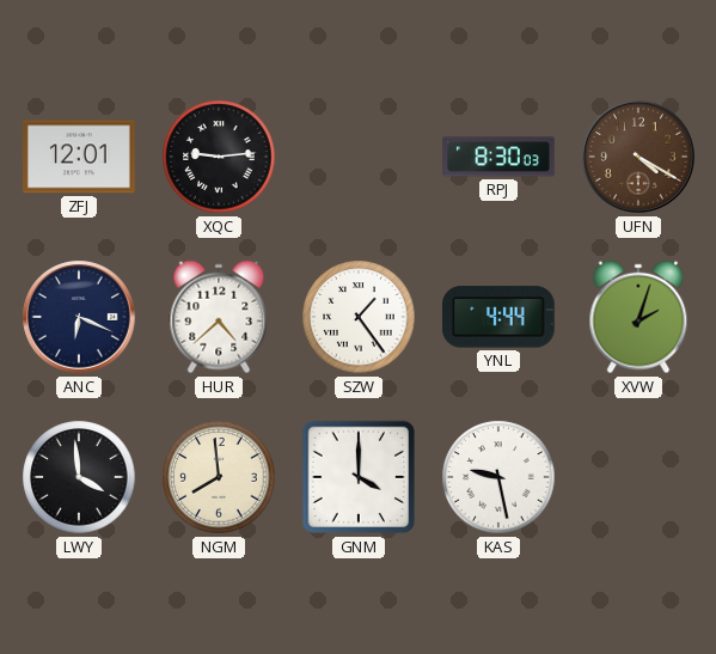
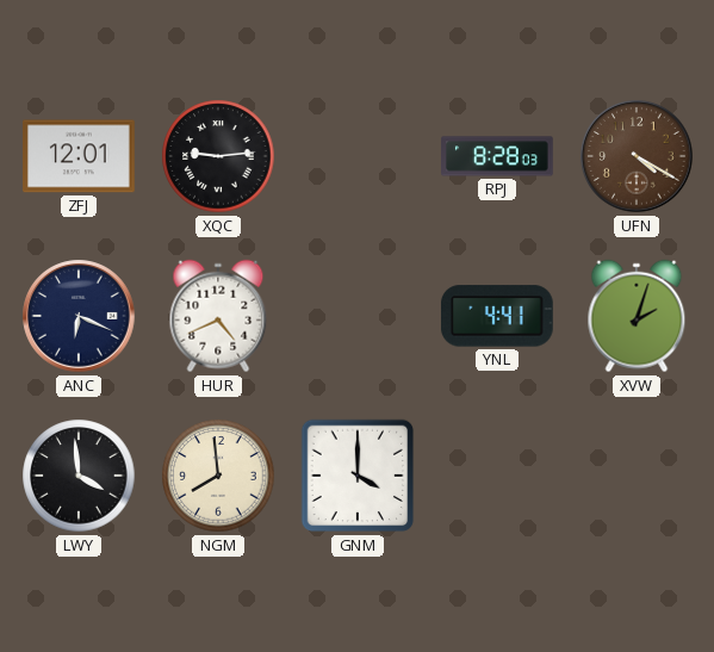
RPJ: 8:30 -> 8:28 (498, 156)
HUR: 4:38 -> 4:41 (218, 316)
SZW: 1:24 -> none (359, 317)
YNL: 4:44 -> 4:41 (497, 316)
KAS: 9:28 -> none (498, 477)
